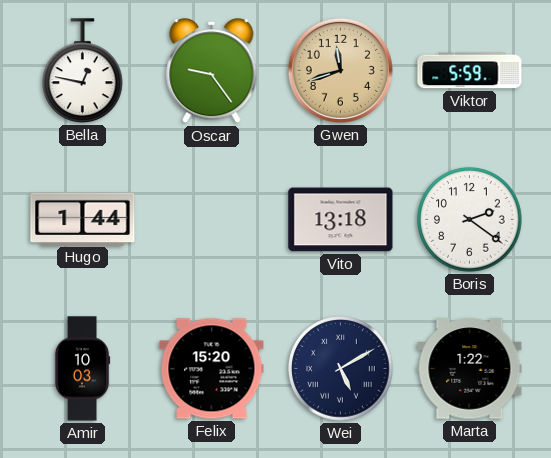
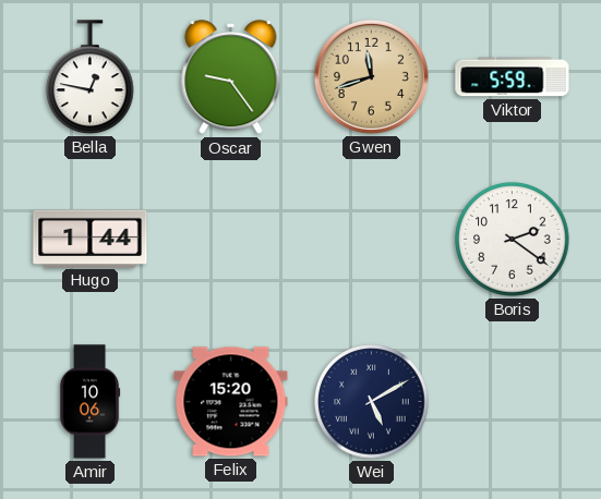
Vito: 13:18 -> none (341, 220)
Amir: 10:03 -> 10:06 (89, 402)
Marta: 1:22 -> none (470, 369)
